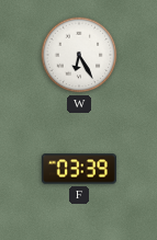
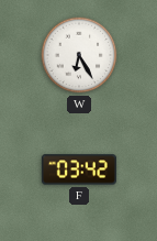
F: 03:39 -> 03:42 (79, 169)
